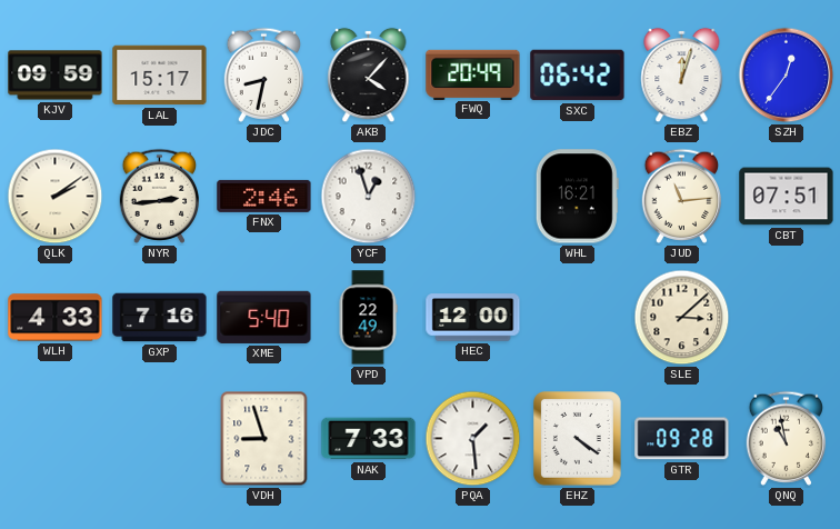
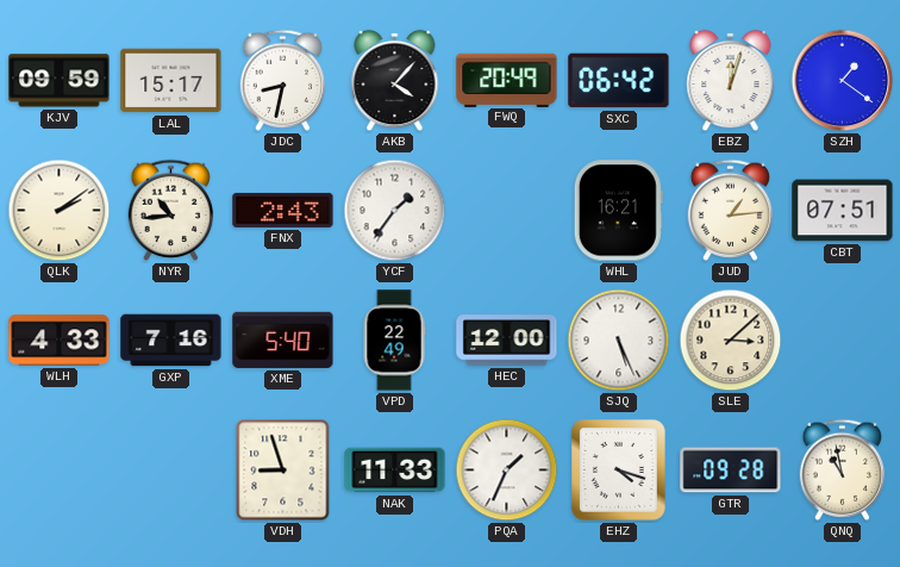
SZH: 12:36 -> 1:21 (843, 81)
NYR: 2:44 -> 10:44 (171, 210)
FNX: 2:46 -> 2:43 (283, 210)
YCF: 12:57 -> 1:36 (395, 211)
JUD: 11:14 -> 1:14 (731, 210)
SJQ: none -> 5:26 (619, 341)
NAK: 7:33 -> 11:33 (395, 471)
PQA: 1:29 -> 1:34 (507, 471)
EHZ: 4:21 -> 4:18 (619, 471)
